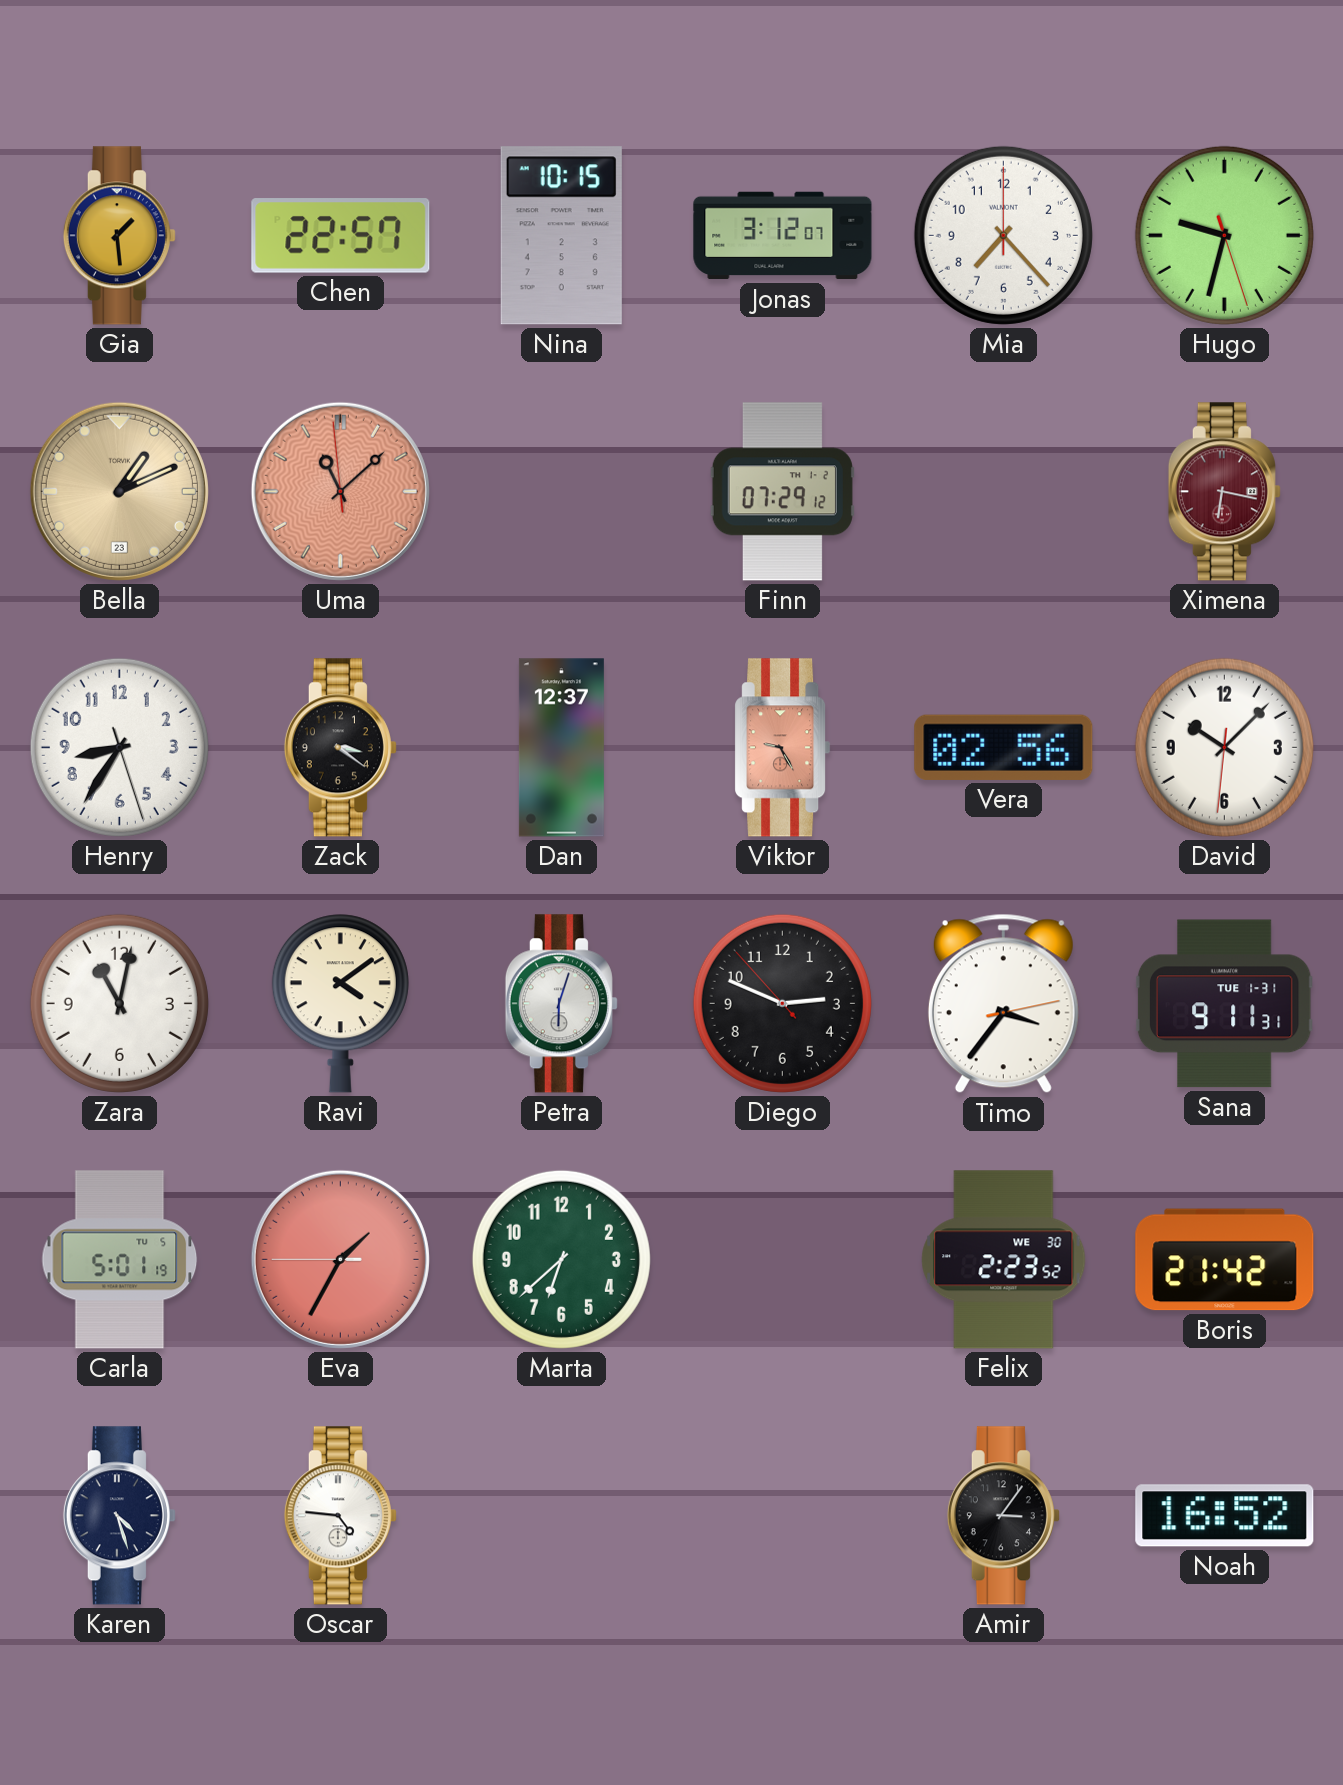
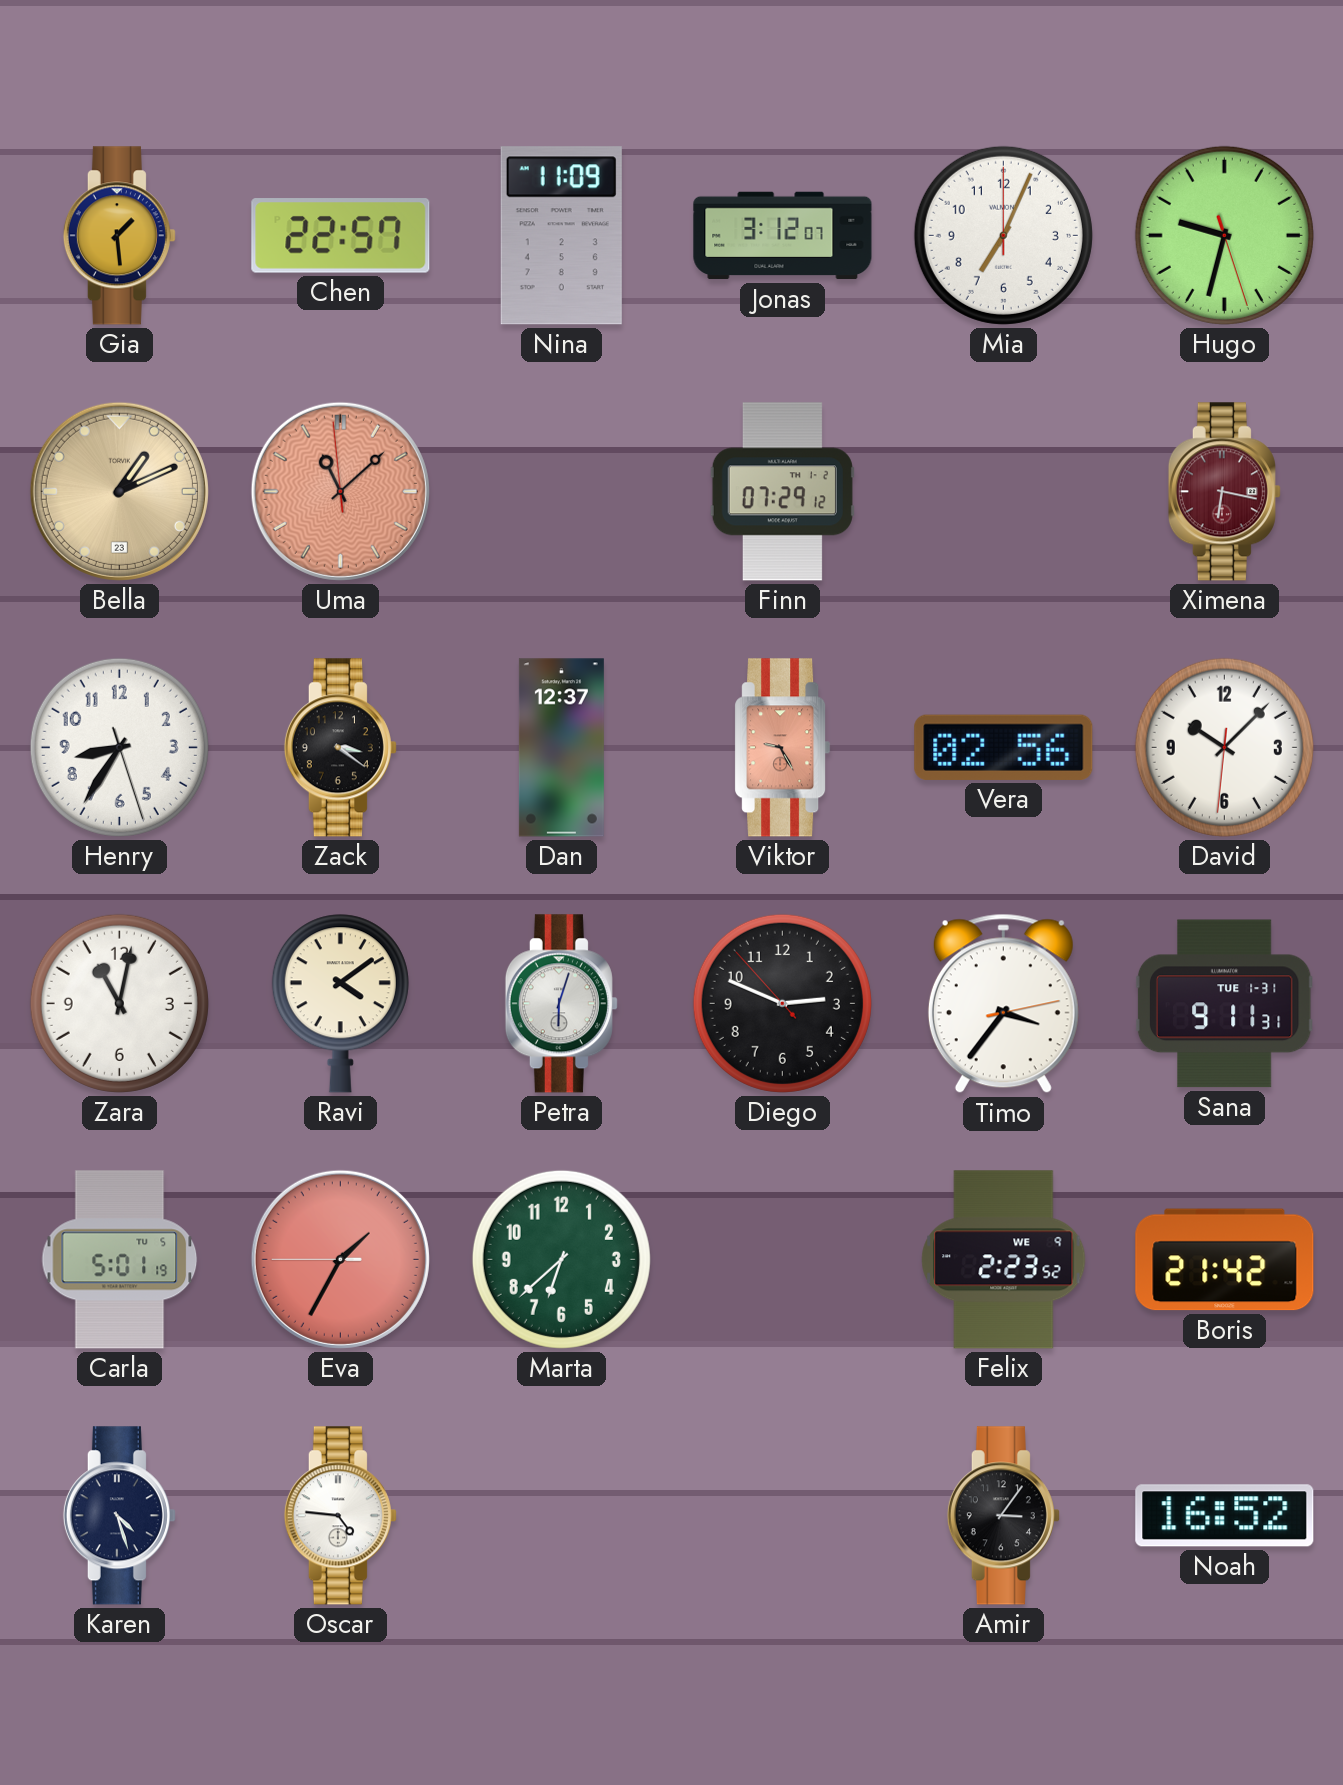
Nina: 10:15 -> 11:09 (561, 236)
Mia: 7:23 -> 7:04 (1003, 235)
Felix date: WE 30 -> WE 9 (1004, 1260)
